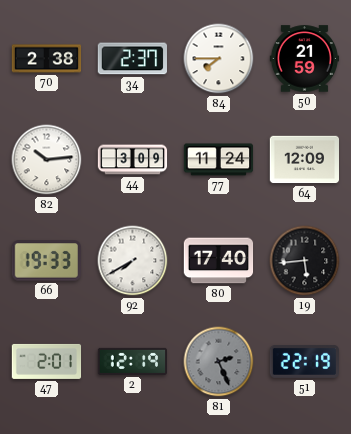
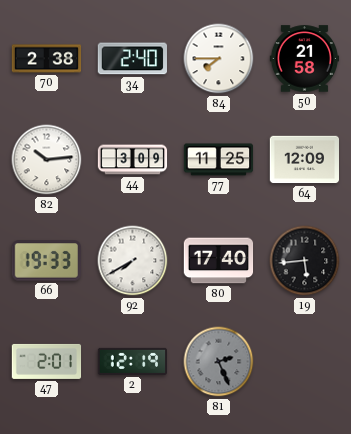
34: 2:37 -> 2:40 (132, 59)
50: 21:59 -> 21:58 (305, 59)
77: 11:24 -> 11:25 (219, 160)
51: 22:19 -> none (304, 362)
